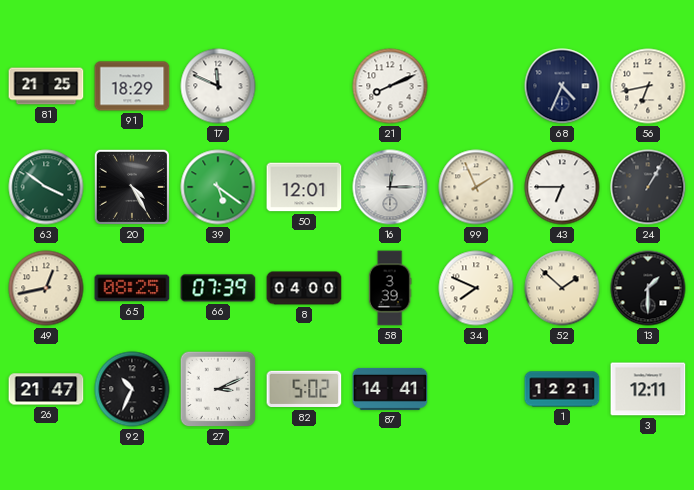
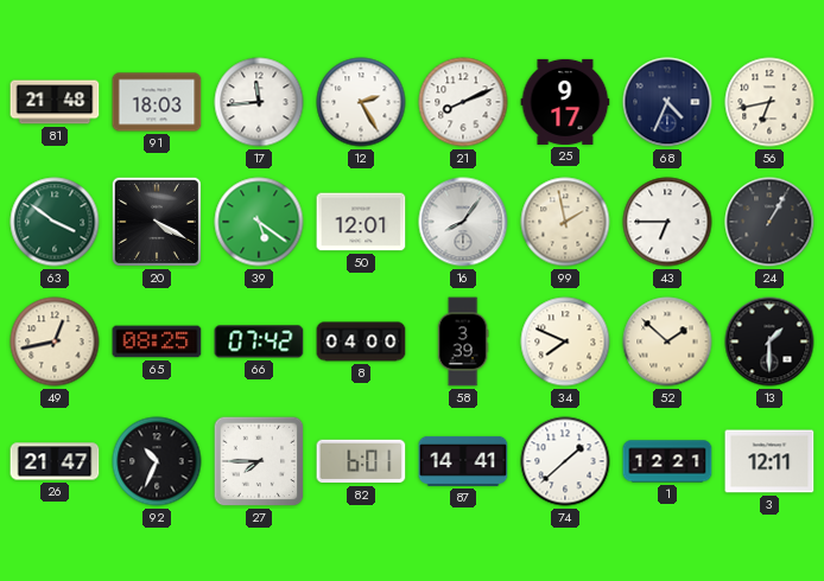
81: 21:25 -> 21:48 (55, 102)
91: 18:29 -> 18:03 (157, 102)
17: 11:49 -> 11:44 (259, 102)
12: none -> 2:25 (361, 102)
25: none -> 9:17 (565, 102)
20: 4:25 -> 4:20 (157, 222)
16: 12:15 -> 8:06 (463, 222)
99: 1:56 -> 1:58 (565, 222)
66: 07:39 -> 07:42 (259, 341)
27: 3:11 -> 7:45 (259, 461)
82: 5:02 -> 6:01 (361, 461)
74: none -> 1:38 (565, 461)
